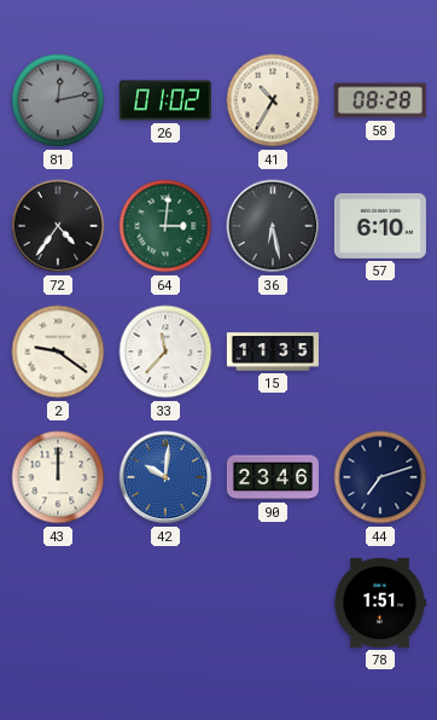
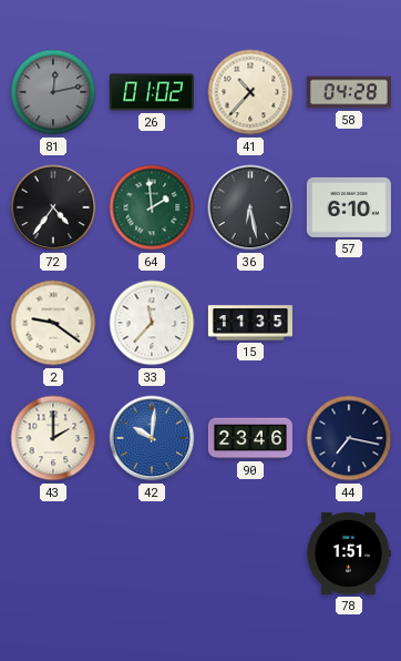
41: 10:35 -> 10:37 (250, 92)
58: 08:28 -> 04:28 (349, 92)
64: 3:01 -> 1:59 (152, 207)
43: 12:00 -> 2:00 (53, 438)
44: 7:12 -> 7:17 (349, 438)
